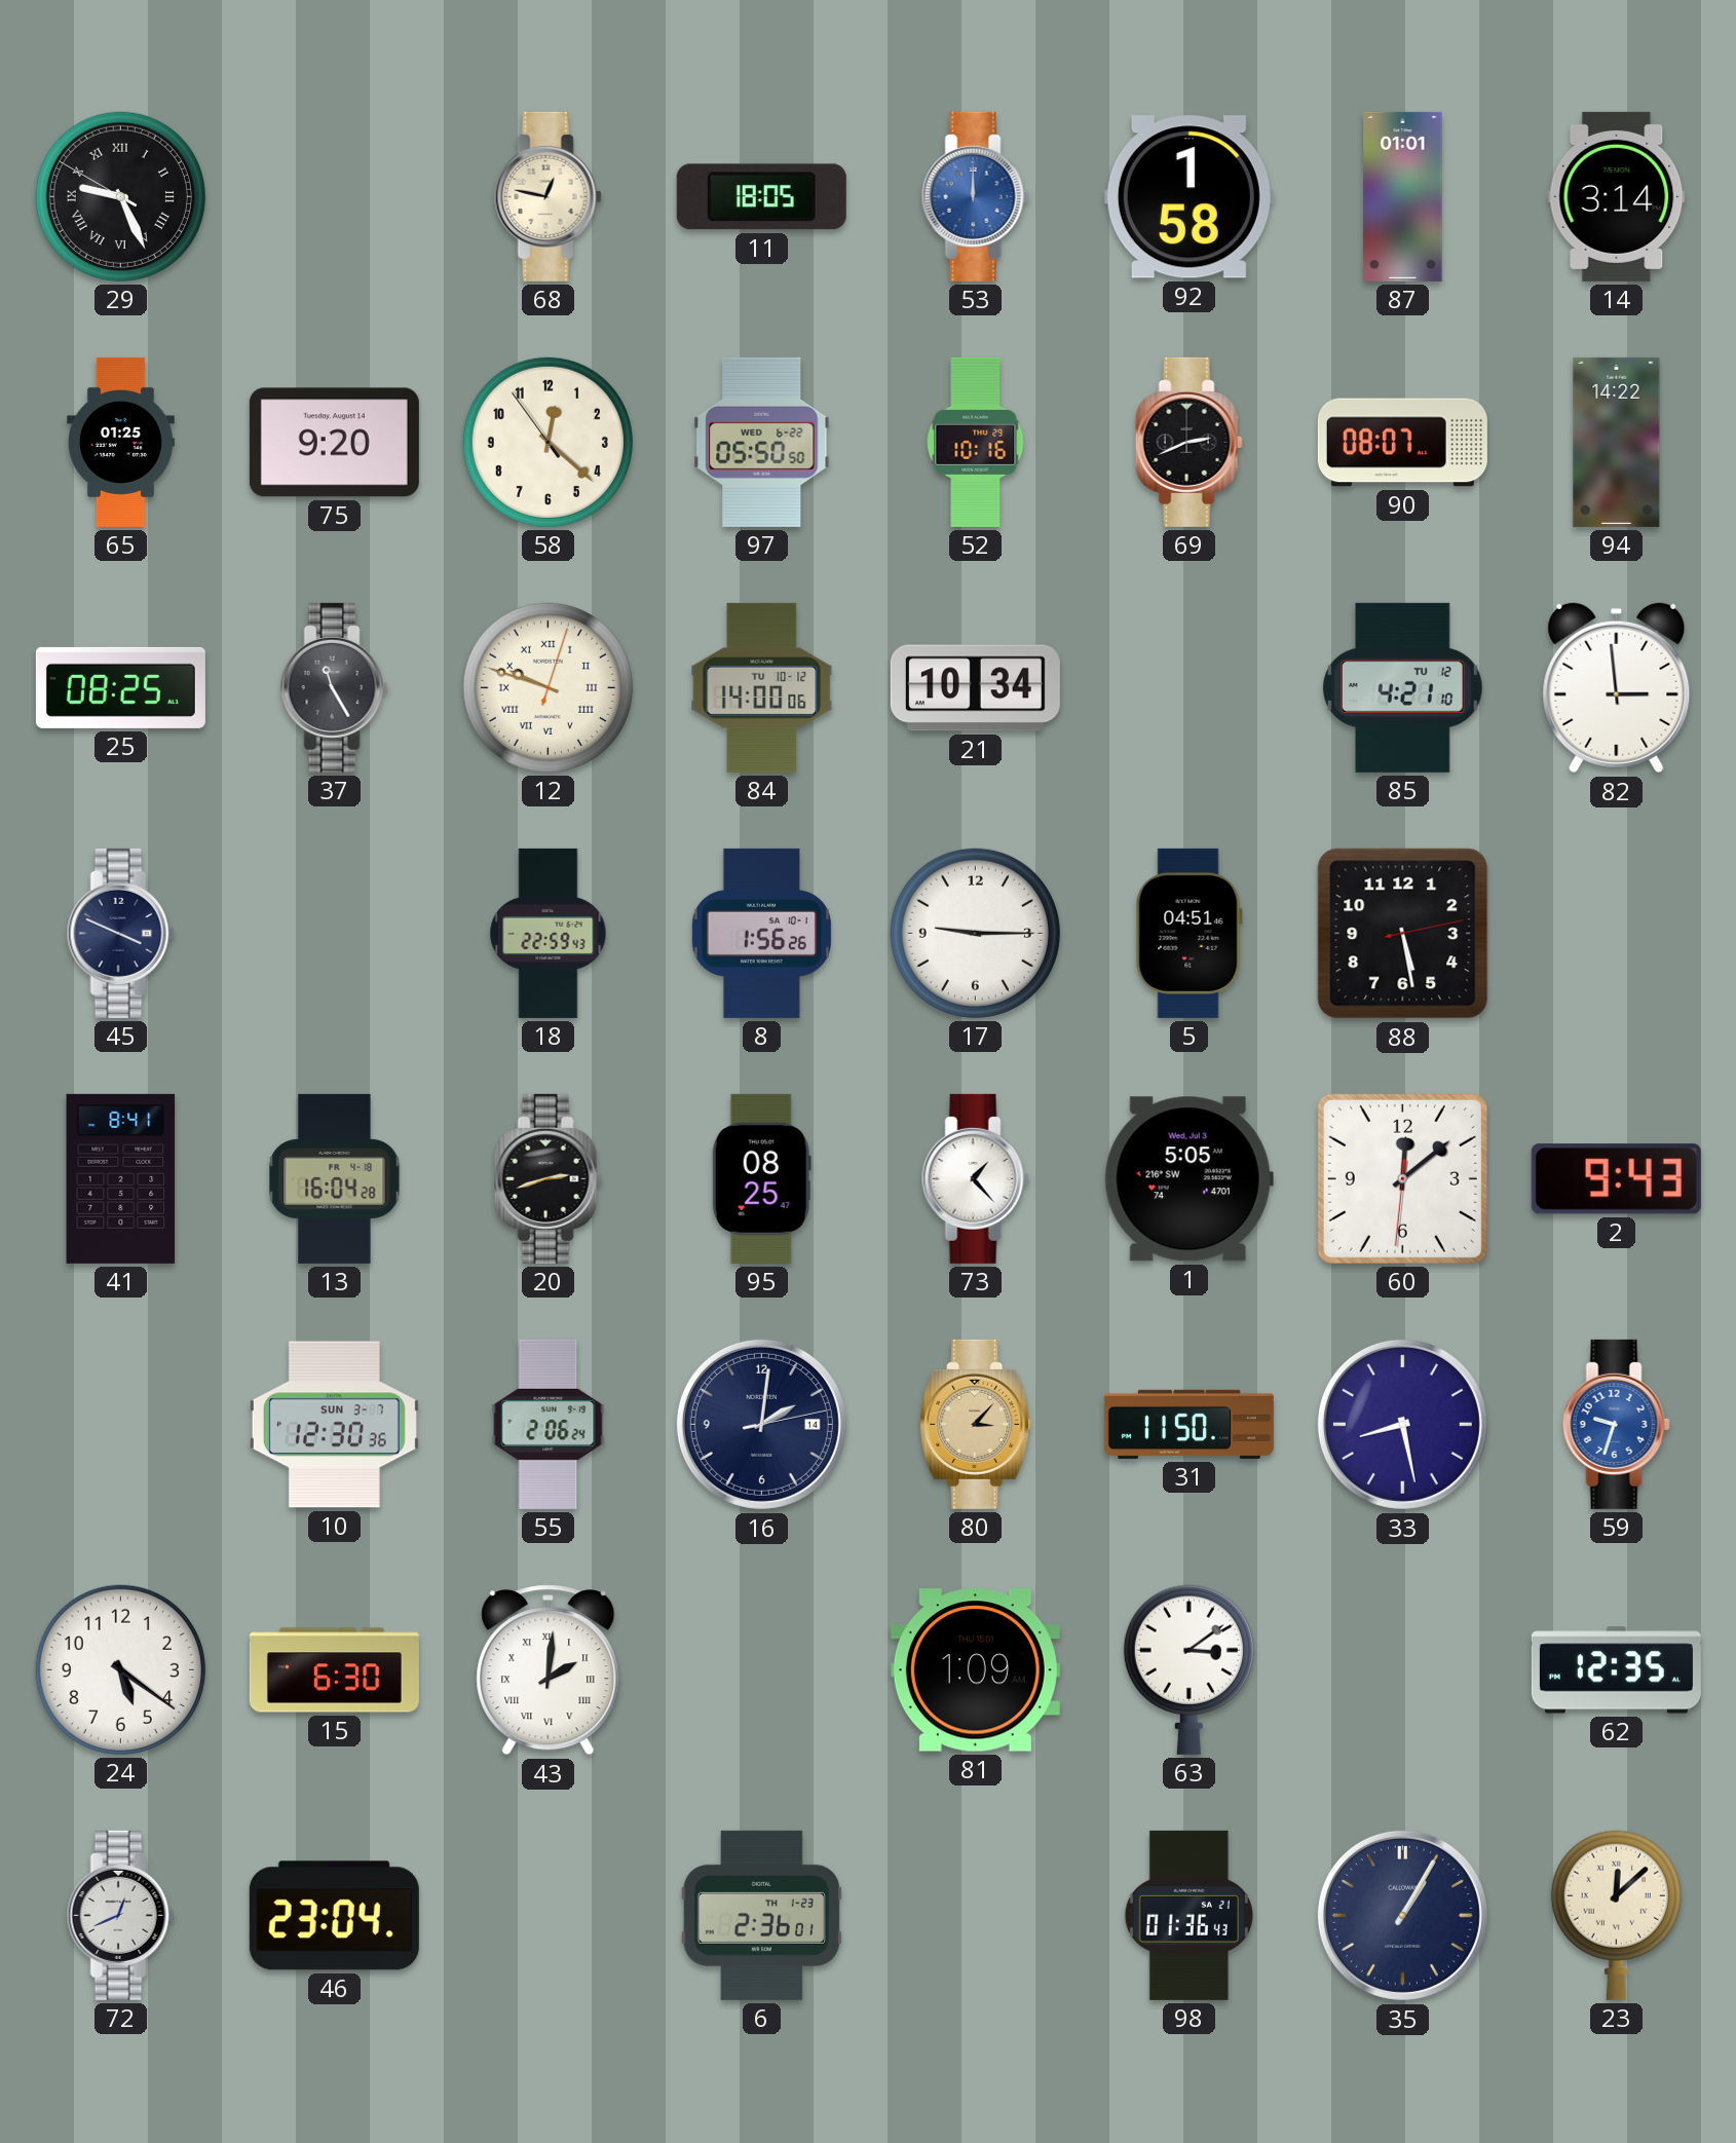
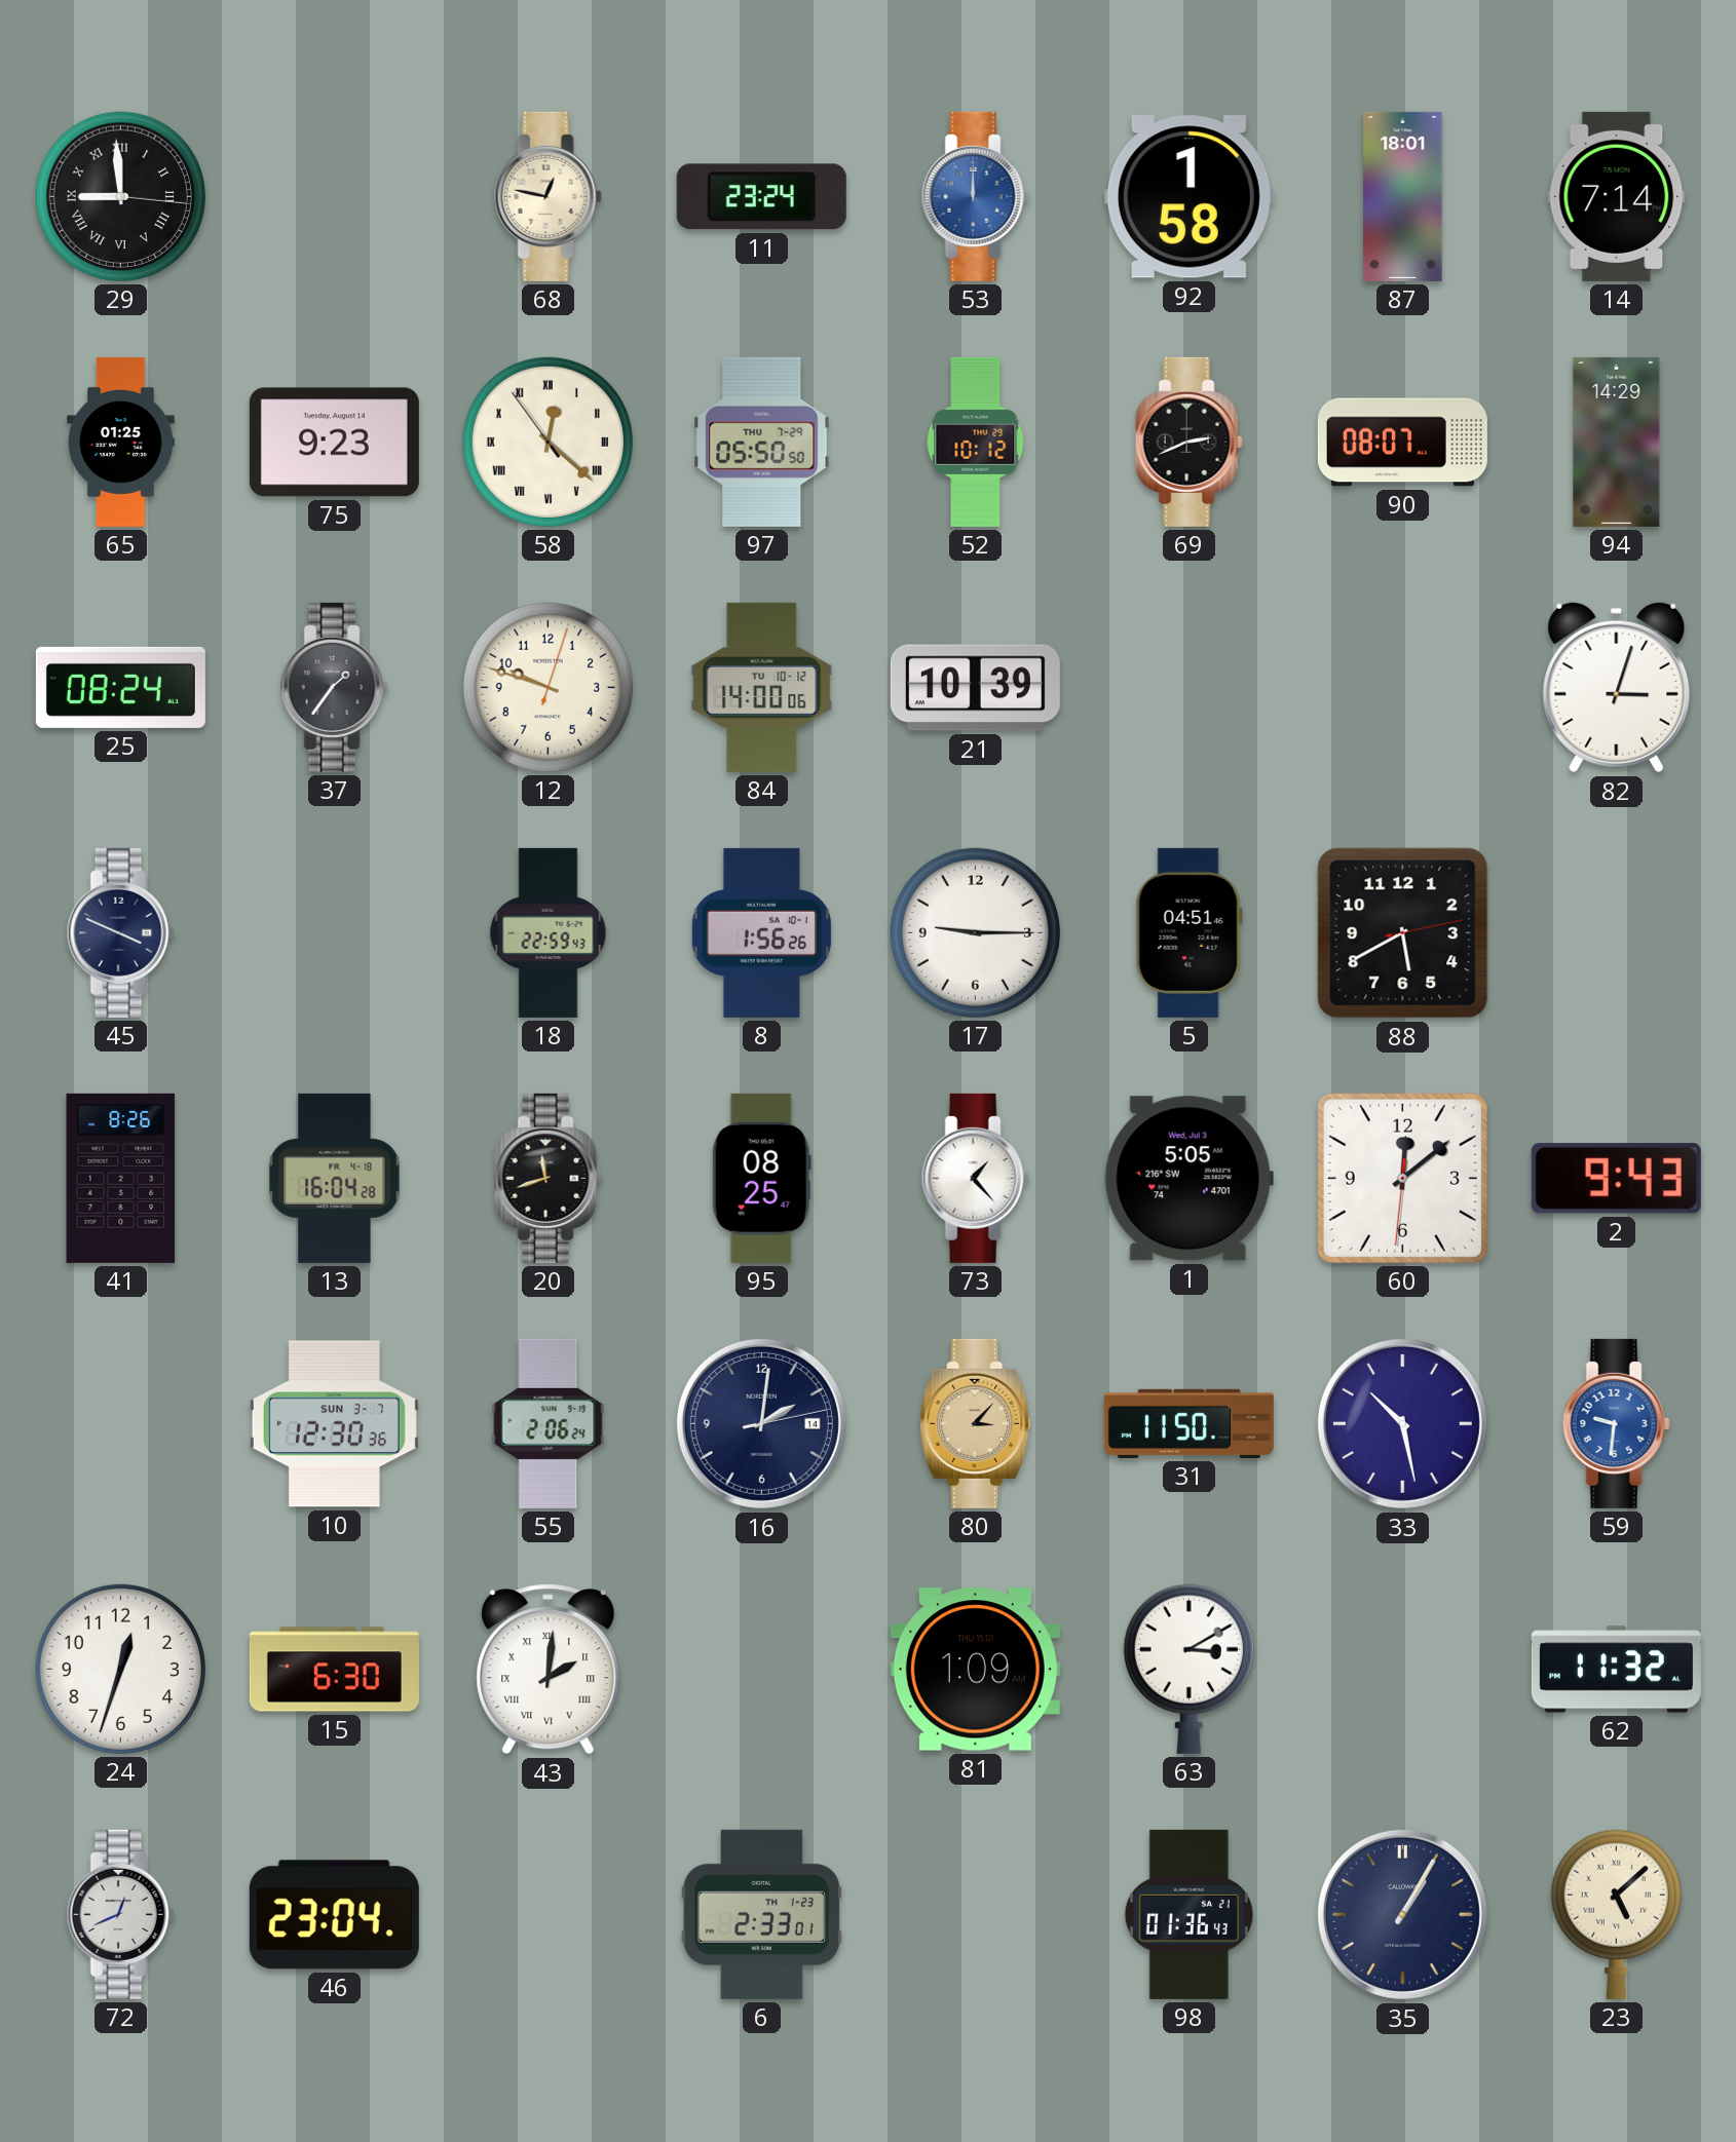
29: 9:25 -> 8:59 (120, 196)
11: 18:05 -> 23:24 (761, 197)
87: 01:01 -> 18:01 (1403, 196)
14: 3:14 -> 7:14 (1617, 196)
75: 9:20 -> 9:23 (334, 443)
58 numerals: Arabic -> Roman (548, 442)
97 date: WED 6-22 -> THU 7-29 (762, 442)
52: 10:16 -> 10:12 (976, 442)
94: 14:22 -> 14:29 (1617, 442)
25: 08:25 -> 08:24 (120, 687)
37: 11:25 -> 1:36 (334, 687)
12 numerals: Roman -> Arabic (548, 687)
21: 10:34 -> 10:39 (975, 688)
85: 4:21 -> none (1402, 687)
82: 2:59 -> 3:03 (1617, 688)
88: 5:28 -> 5:40 (1403, 933)
41: 8:41 -> 8:26 (121, 1178)
20: 2:42 -> 11:42 (548, 1178)
33: 8:28 -> 10:28 (1402, 1423)
59: 9:33 -> 9:31 (1616, 1423)
24: 5:21 -> 12:33 (120, 1669)
63: 3:09 -> 3:10 (1188, 1669)
62: 12:35 -> 11:32 (1616, 1670)
6: 2:36 -> 2:33 (761, 1914)
23: 12:08 -> 5:08 (1616, 1914)
